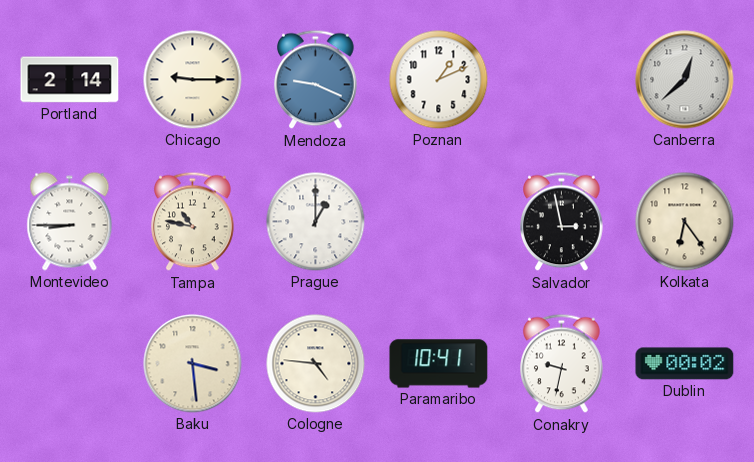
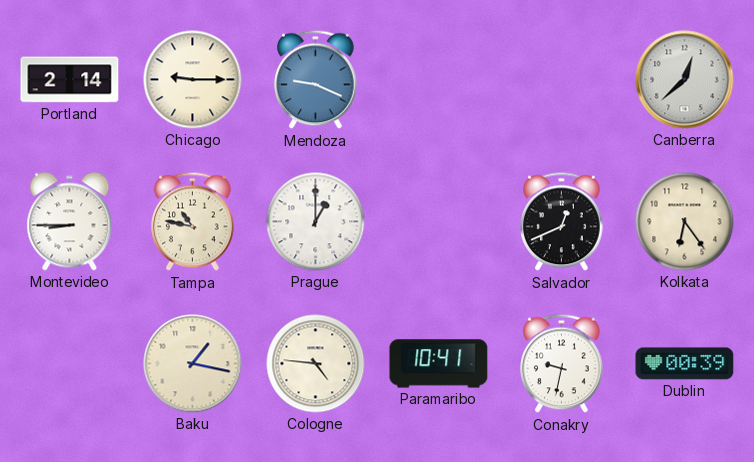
Poznan: 1:11 -> none (439, 80)
Salvador: 2:58 -> 12:41 (562, 222)
Baku: 3:29 -> 1:17 (193, 364)
Dublin: 00:02 -> 00:39 (685, 364)
